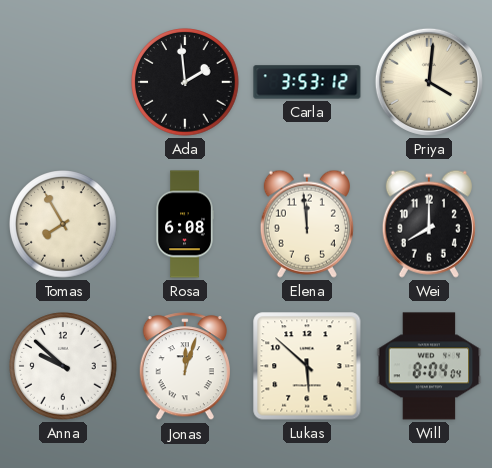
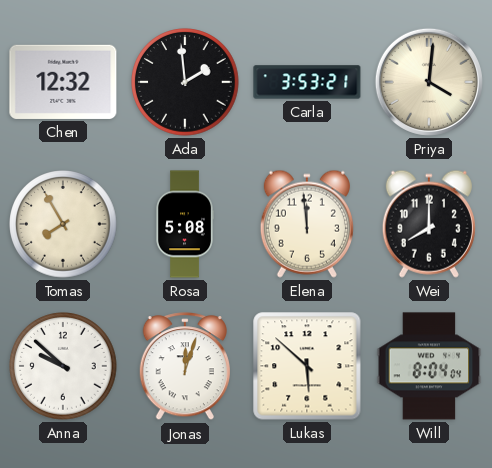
Chen: none -> 12:32 (63, 82)
Carla: 3:53:12 -> 3:53:21 (307, 82)
Rosa: 6:08 -> 5:08 (185, 224)
